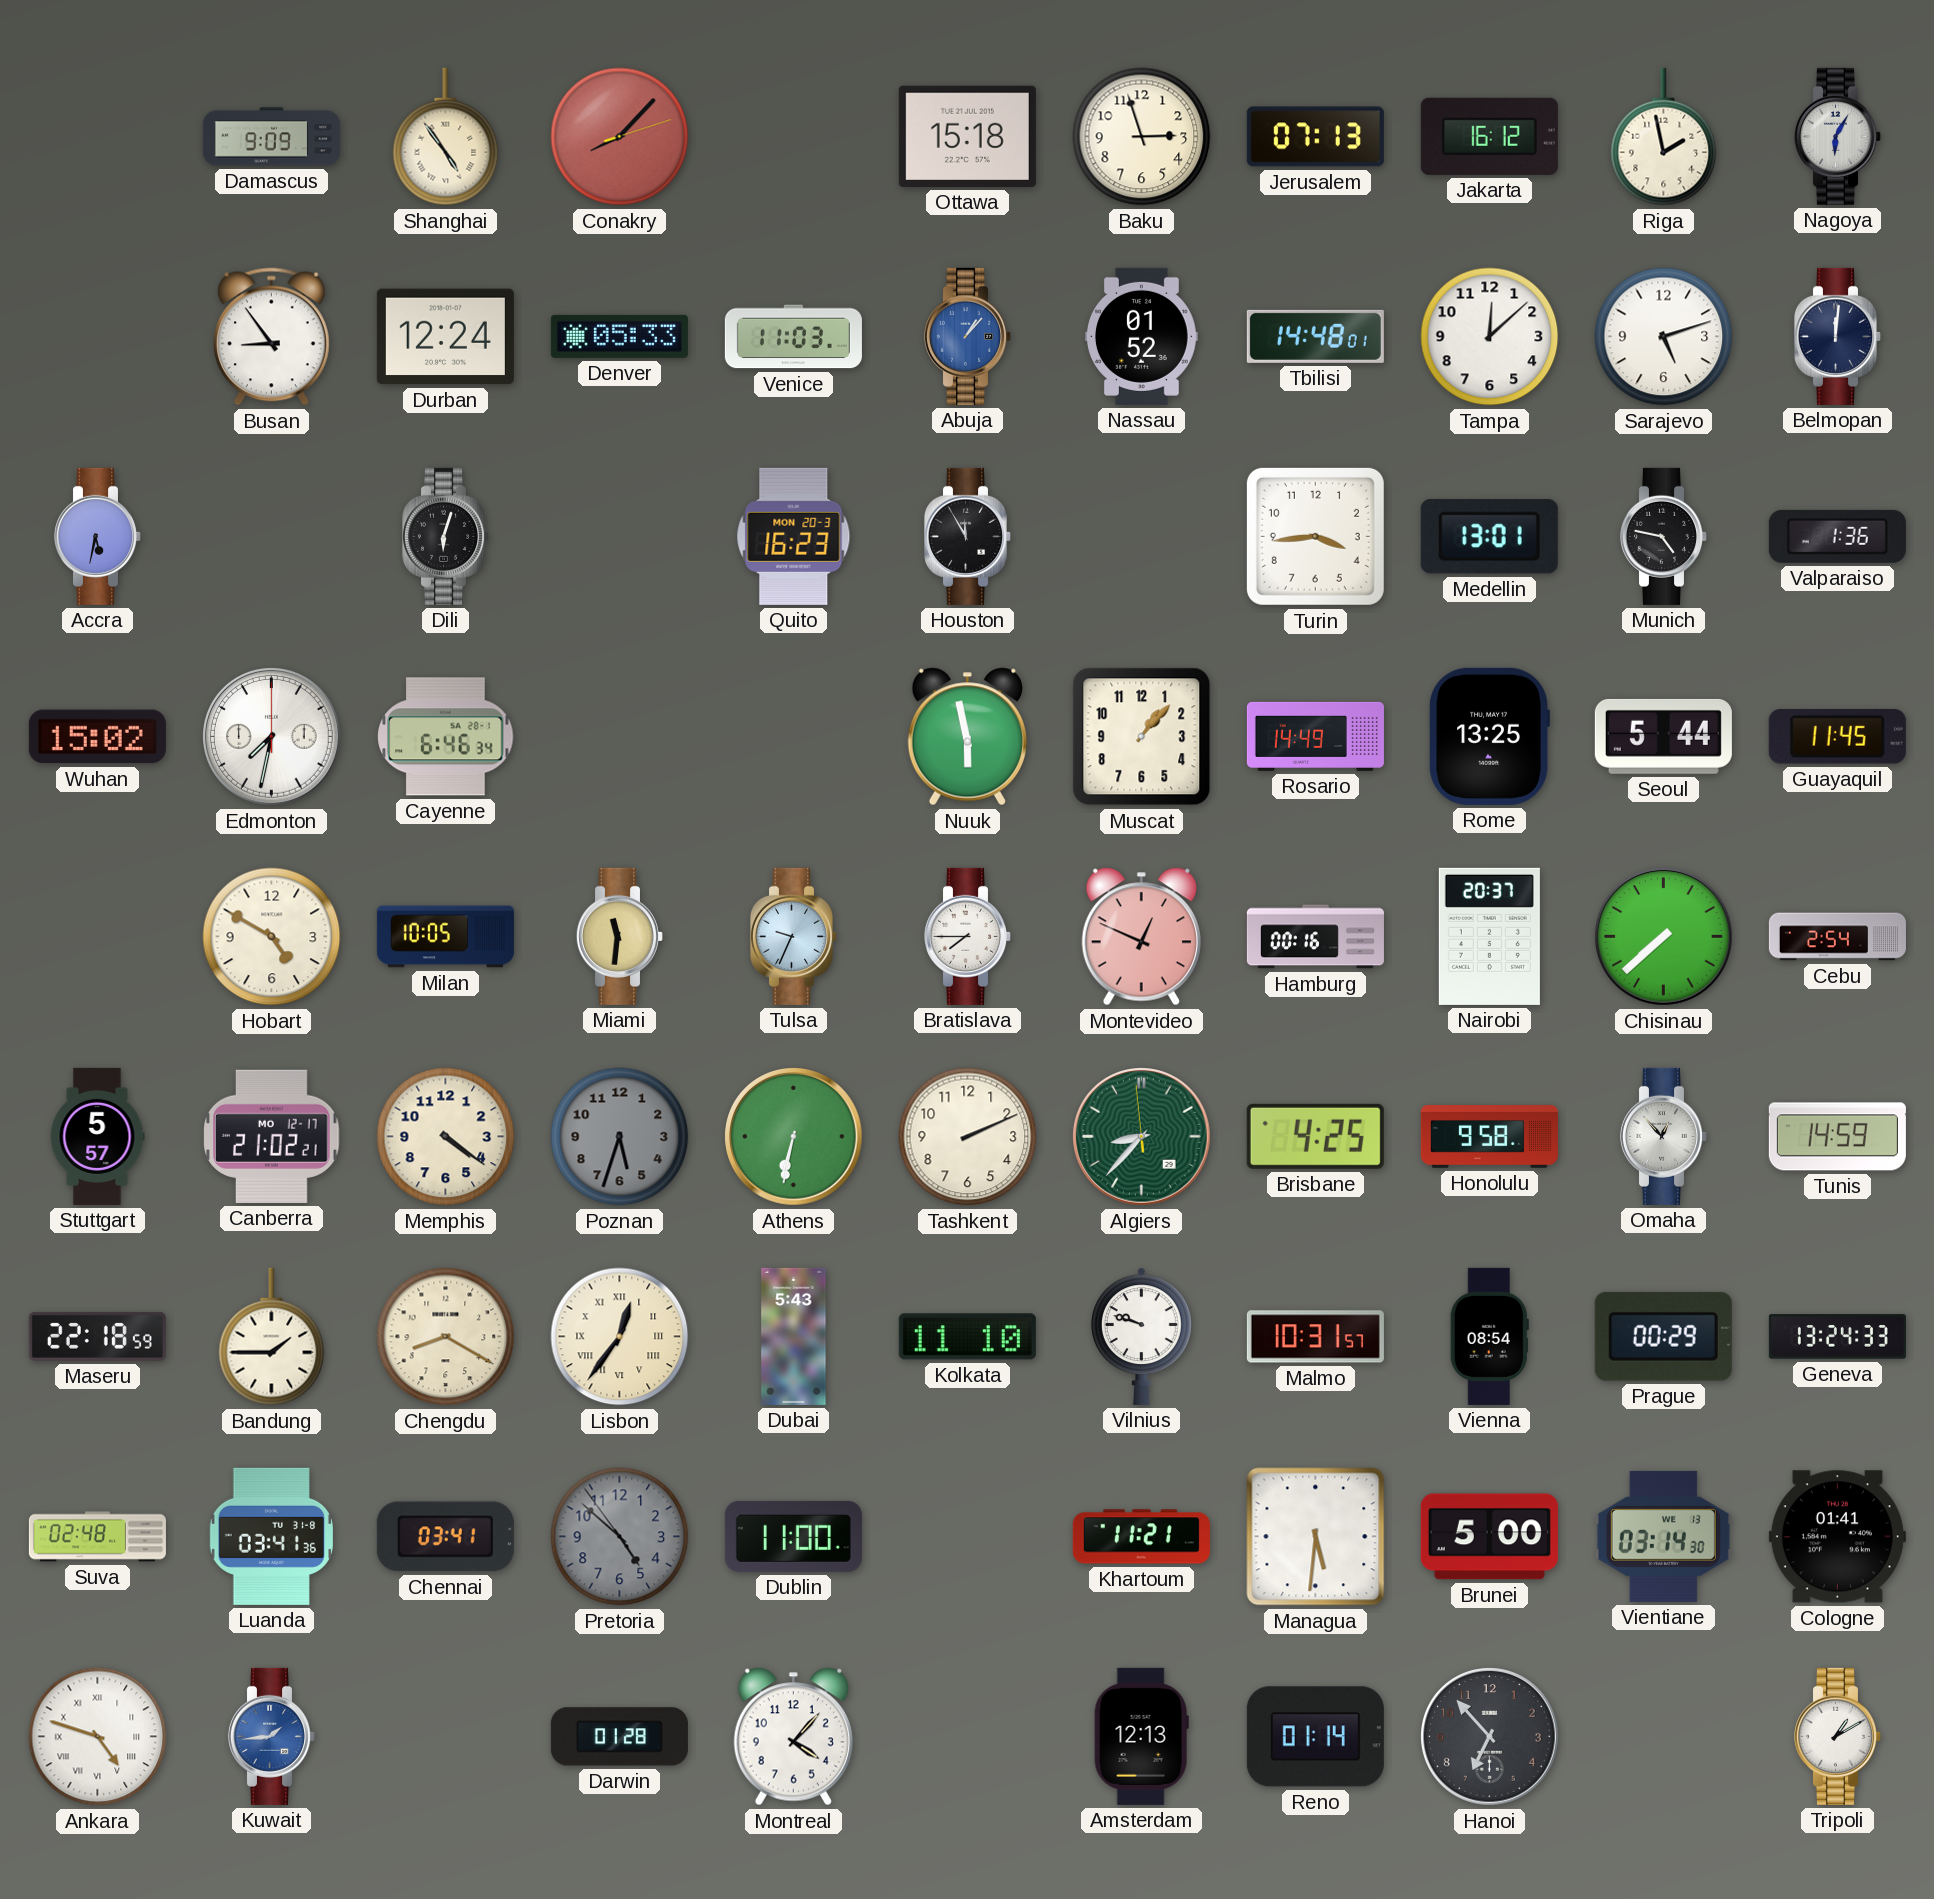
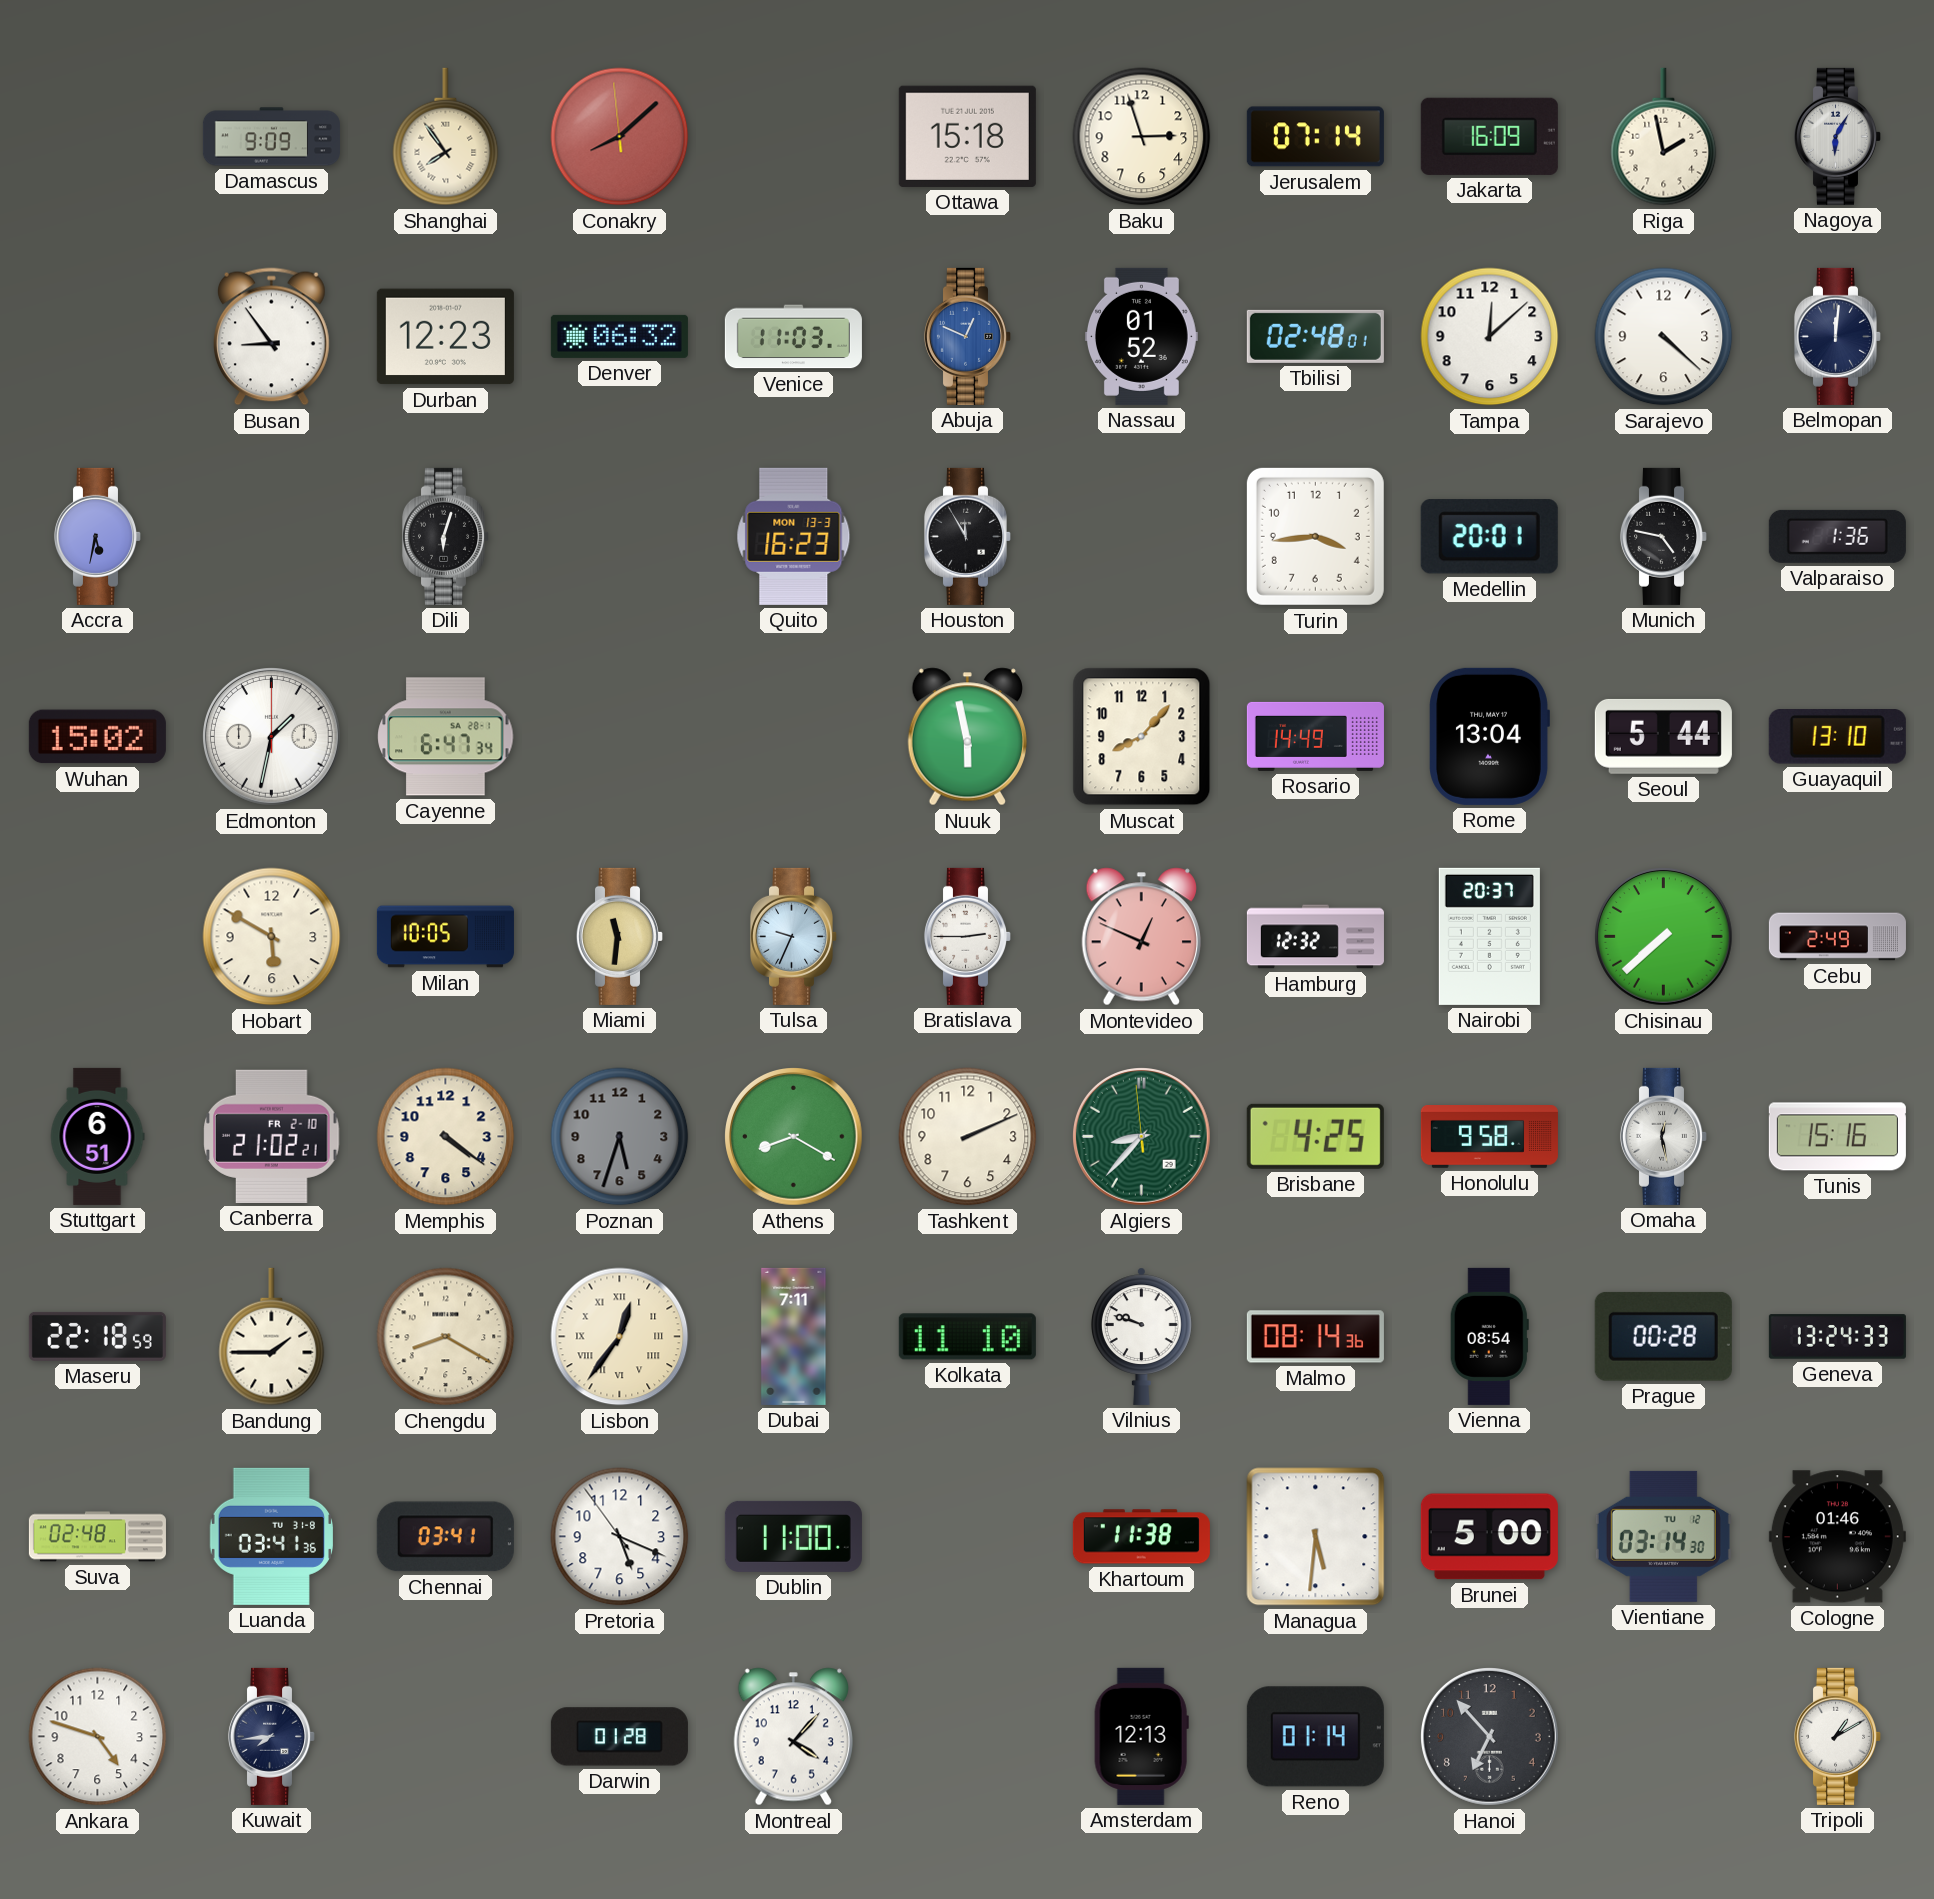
Shanghai: 4:54 -> 7:54 (446, 137)
Conakry: 8:07:12 -> 8:07:59 (620, 137)
Jerusalem: 07:13 -> 07:14 (1315, 137)
Jakarta: 16:12 -> 16:09 (1489, 136)
Durban: 12:24 -> 12:23 (445, 337)
Denver: 05:33 -> 06:32 (619, 336)
Abuja: 1:07 -> 12:49 (967, 336)
Tbilisi: 14:48 -> 02:48 (1315, 336)
Sarajevo: 5:12 -> 4:22 (1664, 337)
Quito date: MON 20-3 -> MON 13-3 (794, 536)
Medellin: 13:01 -> 20:01 (1489, 537)
Edmonton: 7:32 -> 1:32 (272, 737)
Cayenne: 6:46 -> 6:47 (446, 737)
Muscat: 1:07 -> 8:07 (1142, 737)
Rome: 13:25 -> 13:04 (1489, 736)
Guayaquil: 11:45 -> 13:10 (1837, 737)
Hobart: 4:50 -> 5:50 (272, 937)
Bratislava: 7:45 -> 2:45 (967, 936)
Hamburg: 00:16 -> 12:32 (1315, 937)
Cebu: 2:54 -> 2:49 (1837, 937)
Stuttgart: 5:57 -> 6:51 (97, 1136)
Canberra date: MO 12-17 -> FR 2-10 (272, 1136)
Athens: 6:32 -> 8:20 (794, 1137)
Omaha: 12:53 -> 12:28 (1663, 1136)
Tunis: 14:59 -> 15:16 (1837, 1137)
Dubai: 5:43 -> 7:11 (794, 1336)
Malmo: 10:31 -> 08:14 (1315, 1337)
Prague: 00:29 -> 00:28 (1663, 1336)
Pretoria: 4:51 -> 5:18 (620, 1537)
Pretoria dial: grey -> white (620, 1537)
Khartoum: 11:21 -> 11:38 (1141, 1537)
Vientiane date: WE 13 -> TU 12 (1663, 1536)
Cologne: 01:41 -> 01:46 (1837, 1537)
Ankara numerals: Roman -> Arabic (98, 1737)
Kuwait: 1:44 -> 7:44 (271, 1736)
Kuwait dial: blue -> navy (271, 1736)
